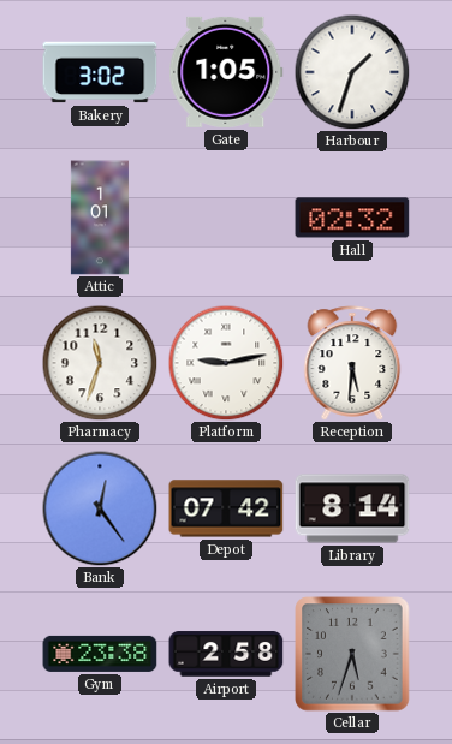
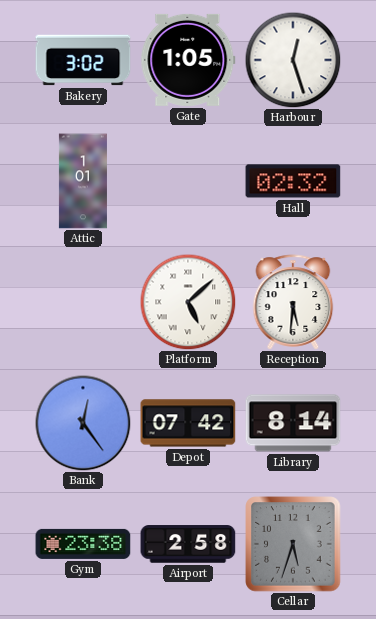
Harbour: 1:33 -> 12:27 (293, 60)
Pharmacy: 11:33 -> none (100, 363)
Platform: 9:13 -> 5:08 (188, 302)
